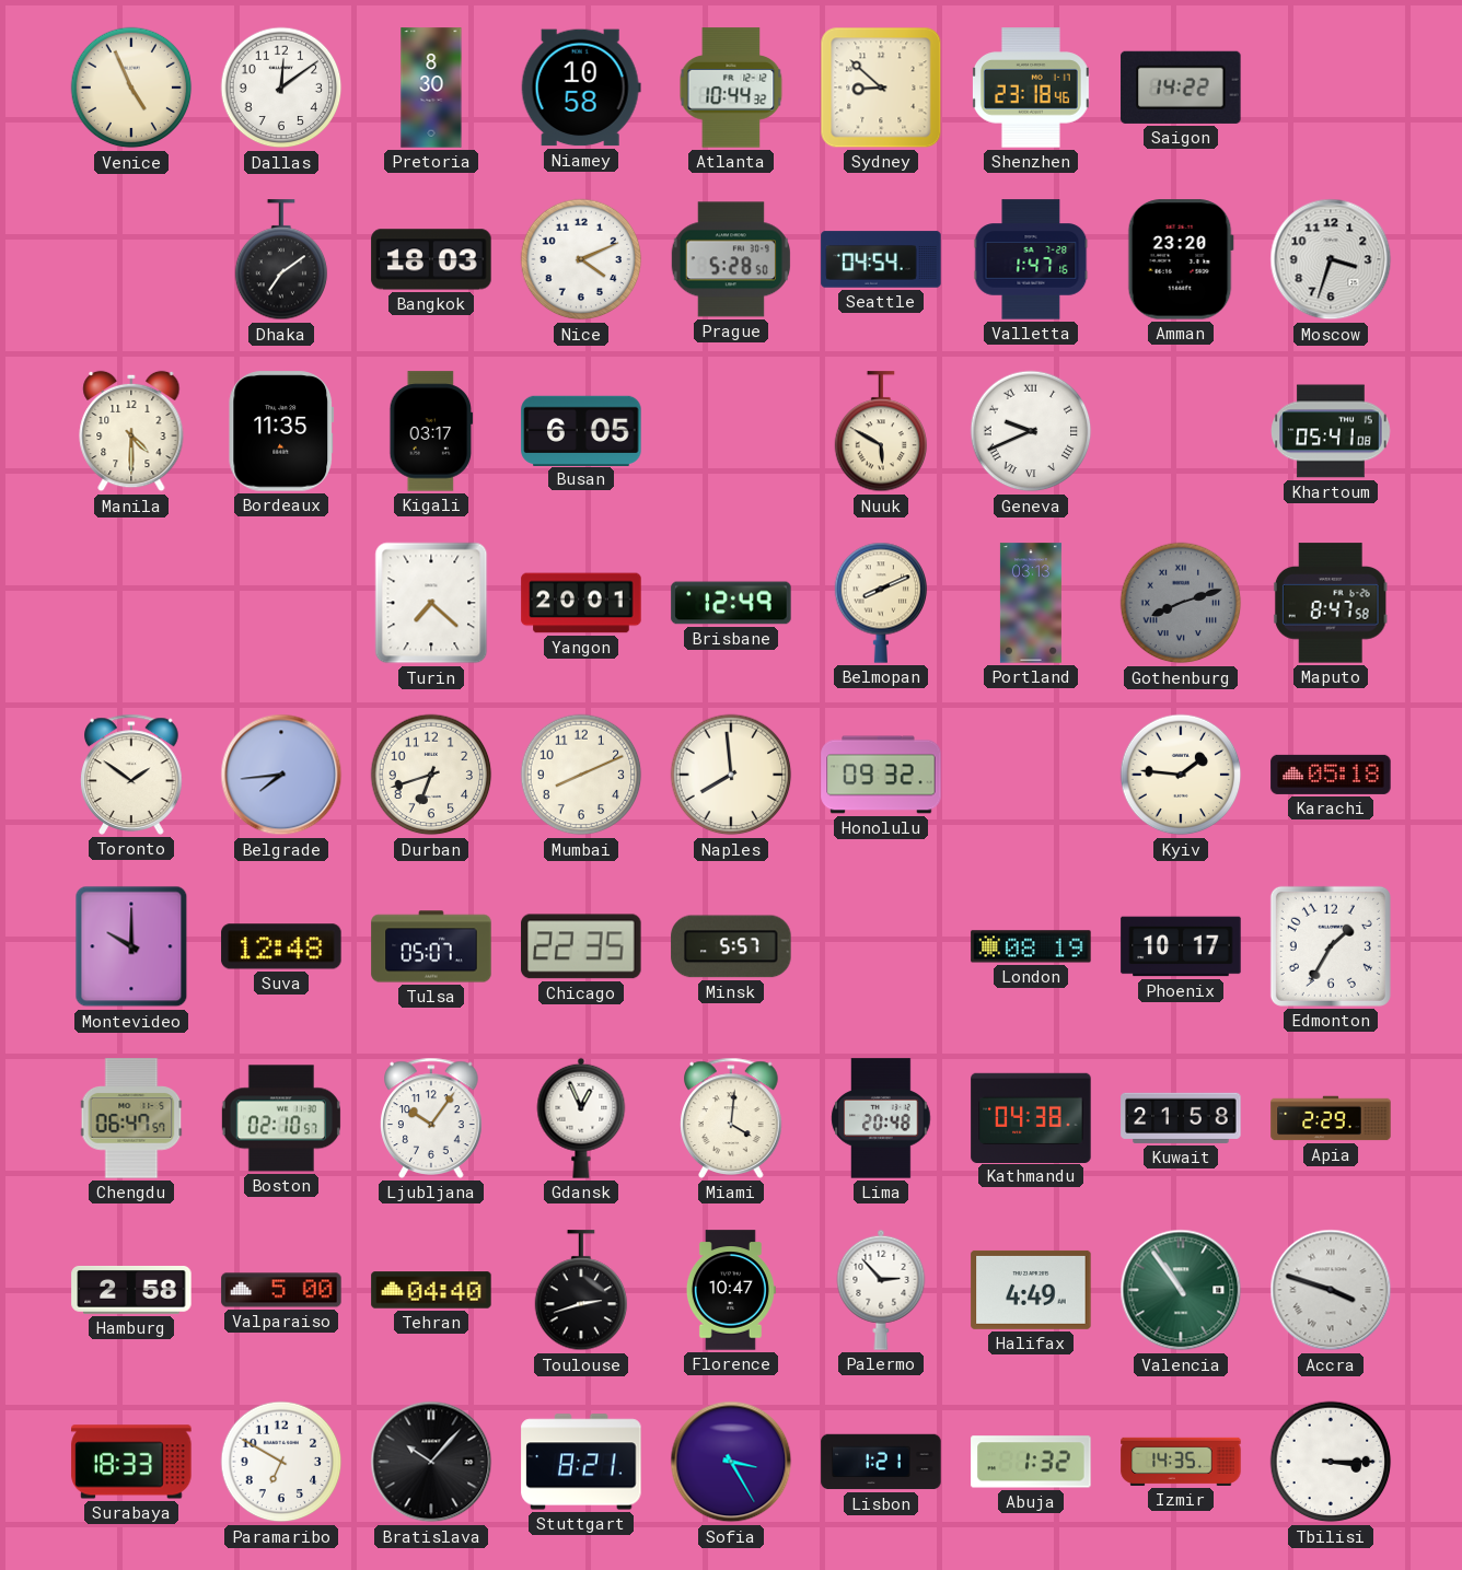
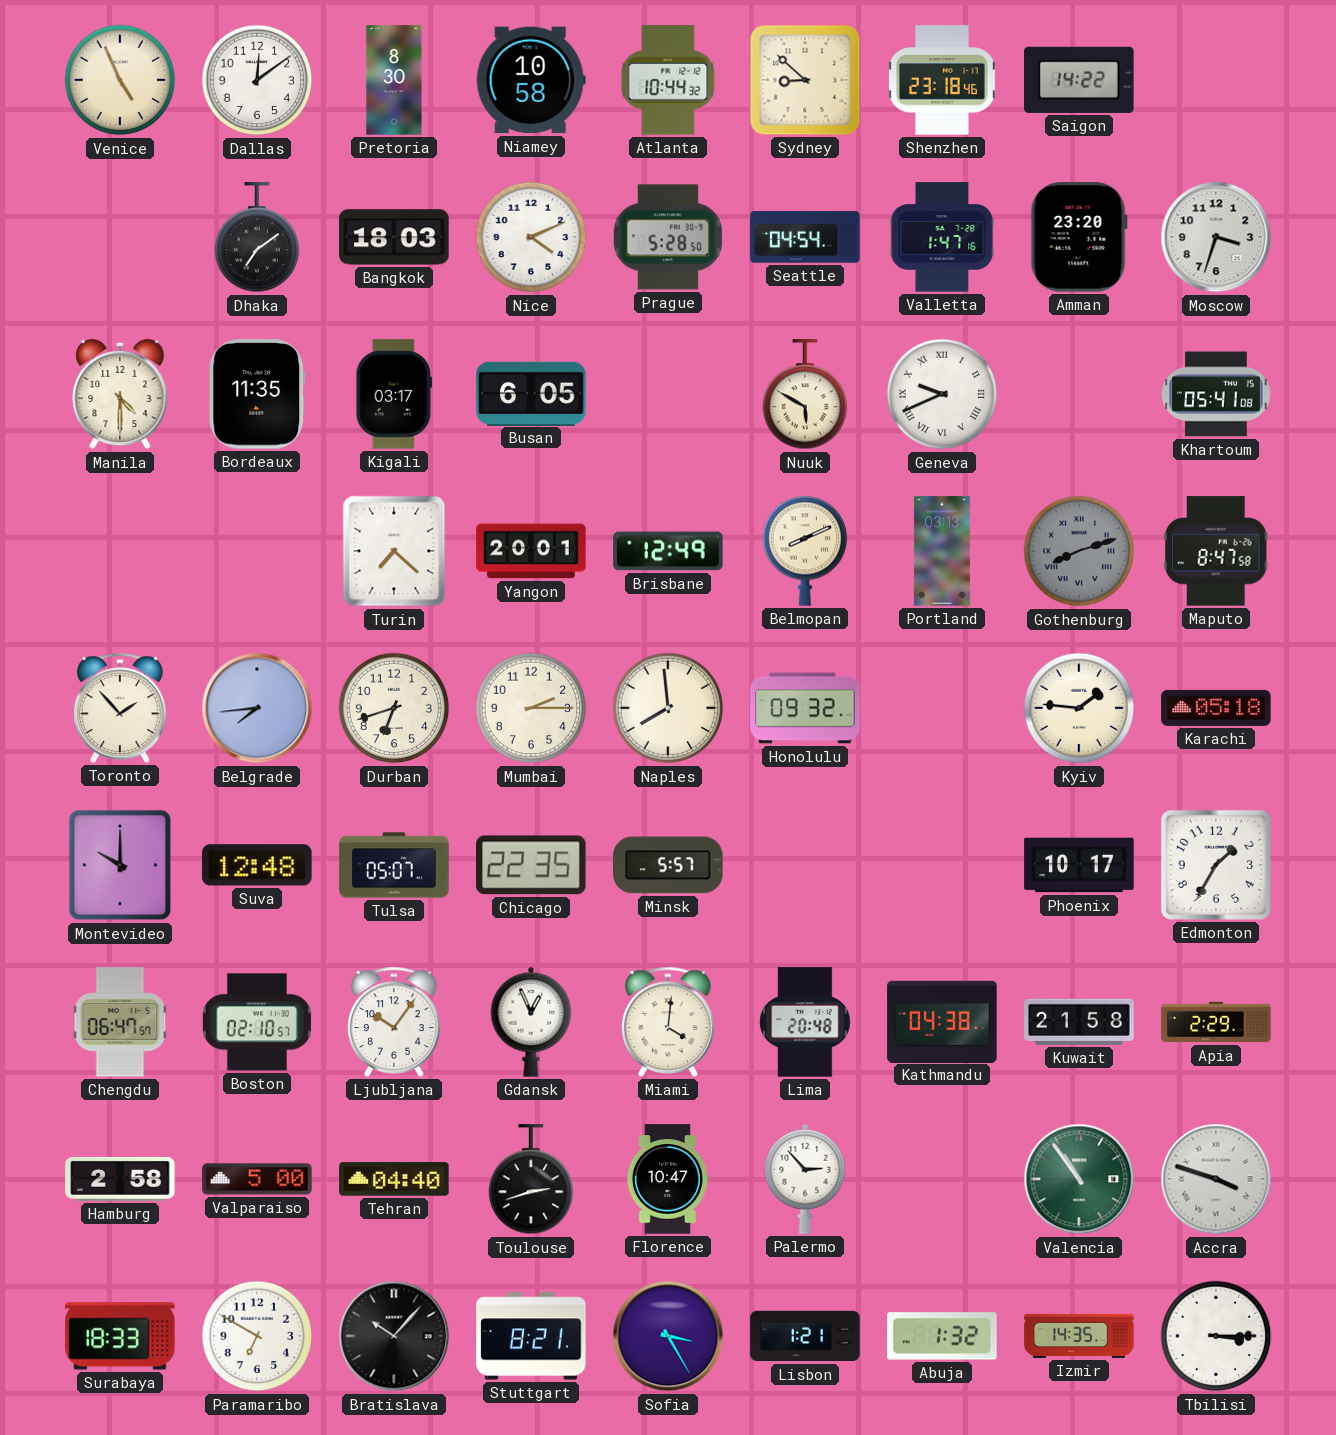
Toronto: 1:51 -> 1:53 (120, 708)
Mumbai: 8:11 -> 2:15 (531, 708)
London: 08:19 -> none (1031, 946)
Halifax: 4:49 -> none (1031, 1290)
